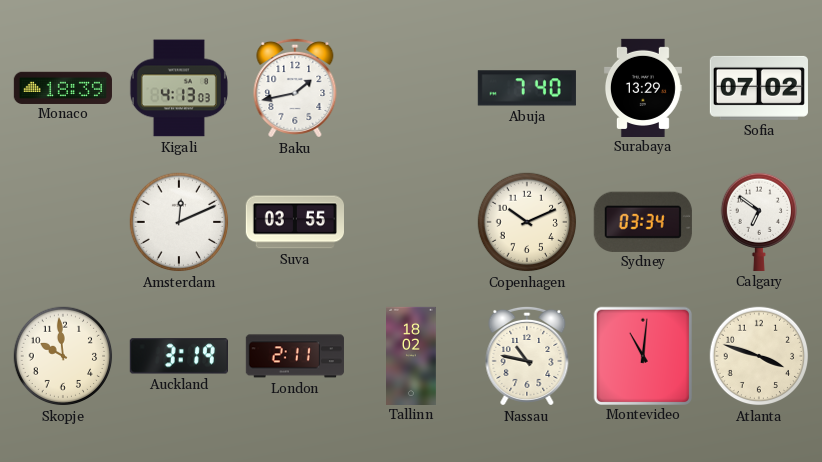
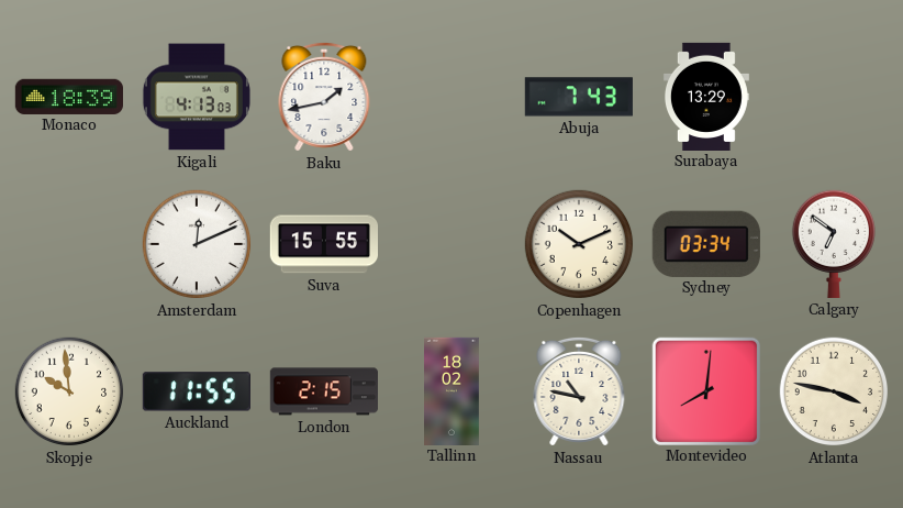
Abuja: 7:40 -> 7:43 (579, 97)
Sofia: 07:02 -> none (759, 88)
Suva: 03:55 -> 15:55 (323, 244)
Auckland: 3:19 -> 11:55 (197, 391)
London: 2:11 -> 2:15 (324, 391)
Montevideo: 11:01 -> 8:01 (705, 390)
Atlanta: 3:48 -> 3:47 (834, 391)
